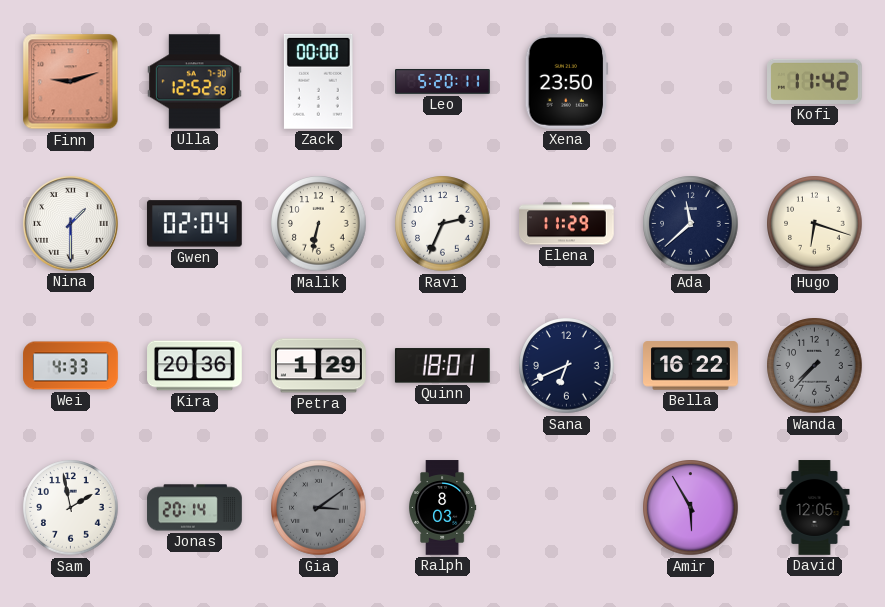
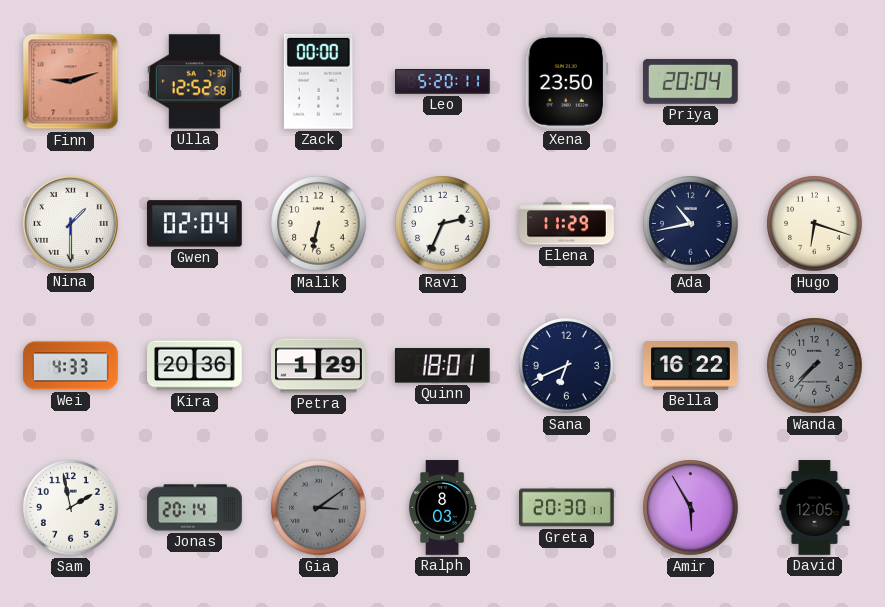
Priya: none -> 20:04 (690, 81)
Kofi: 11:42 -> none (815, 81)
Ada: 11:38 -> 10:43 (691, 224)
Greta: none -> 20:30 (567, 508)
